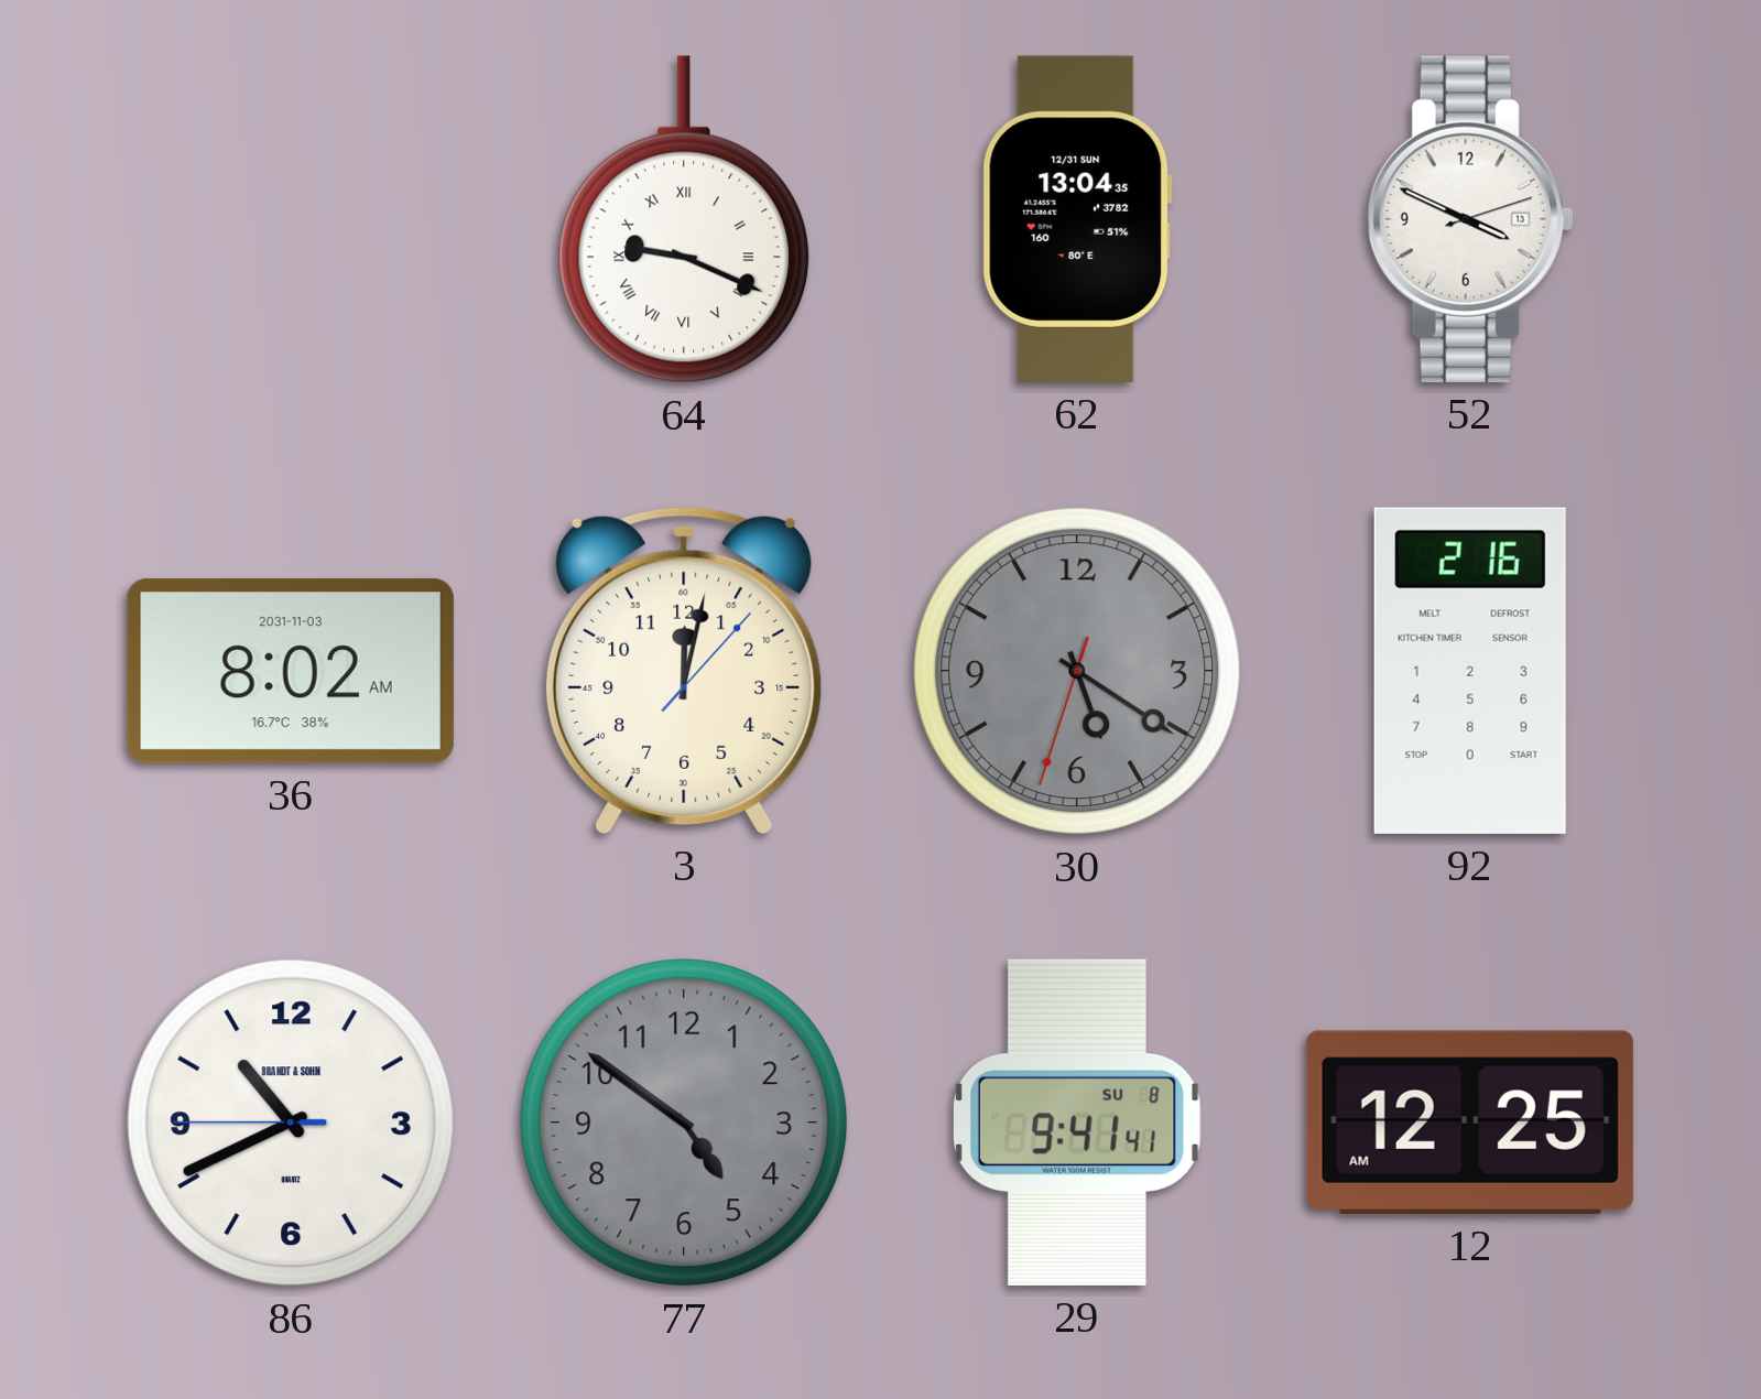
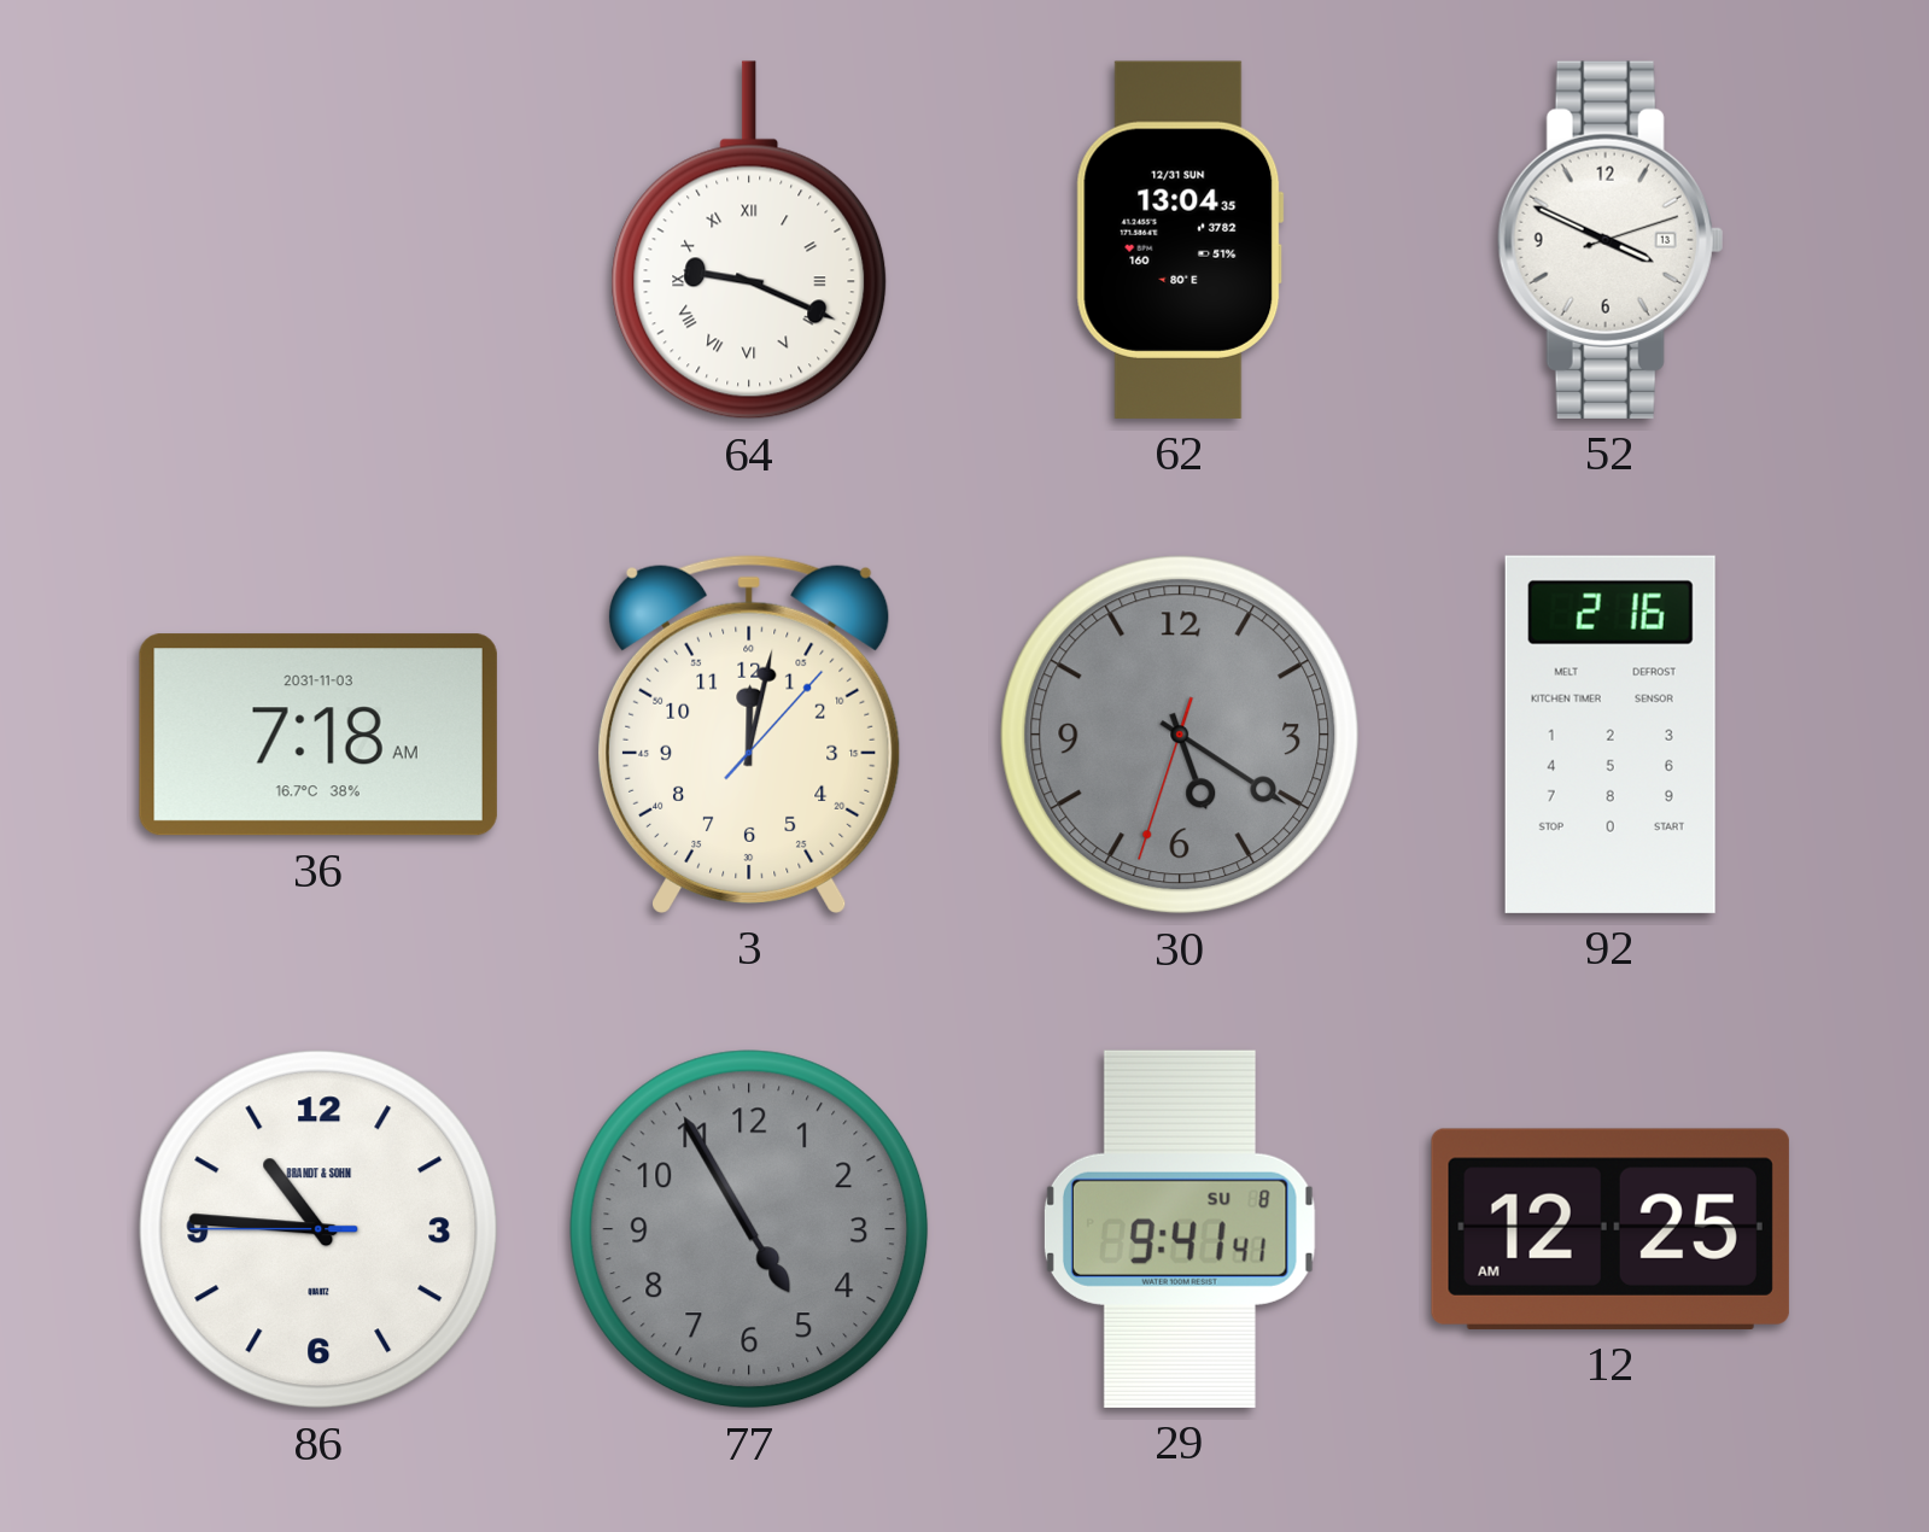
36: 8:02 -> 7:18 (318, 735)
86: 10:40 -> 10:45 (318, 1229)
77: 4:51 -> 4:55 (749, 1229)
